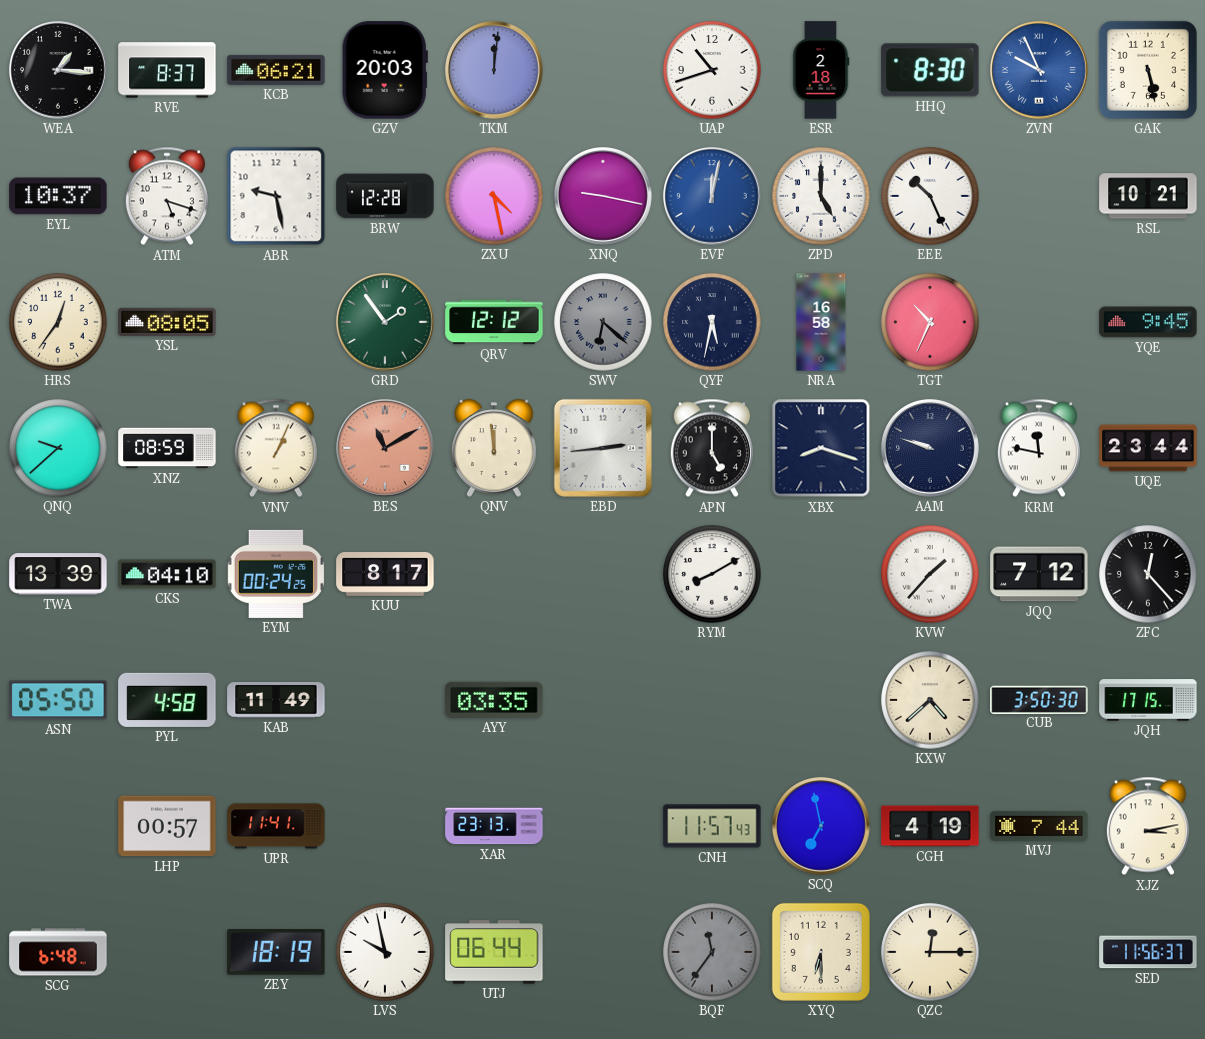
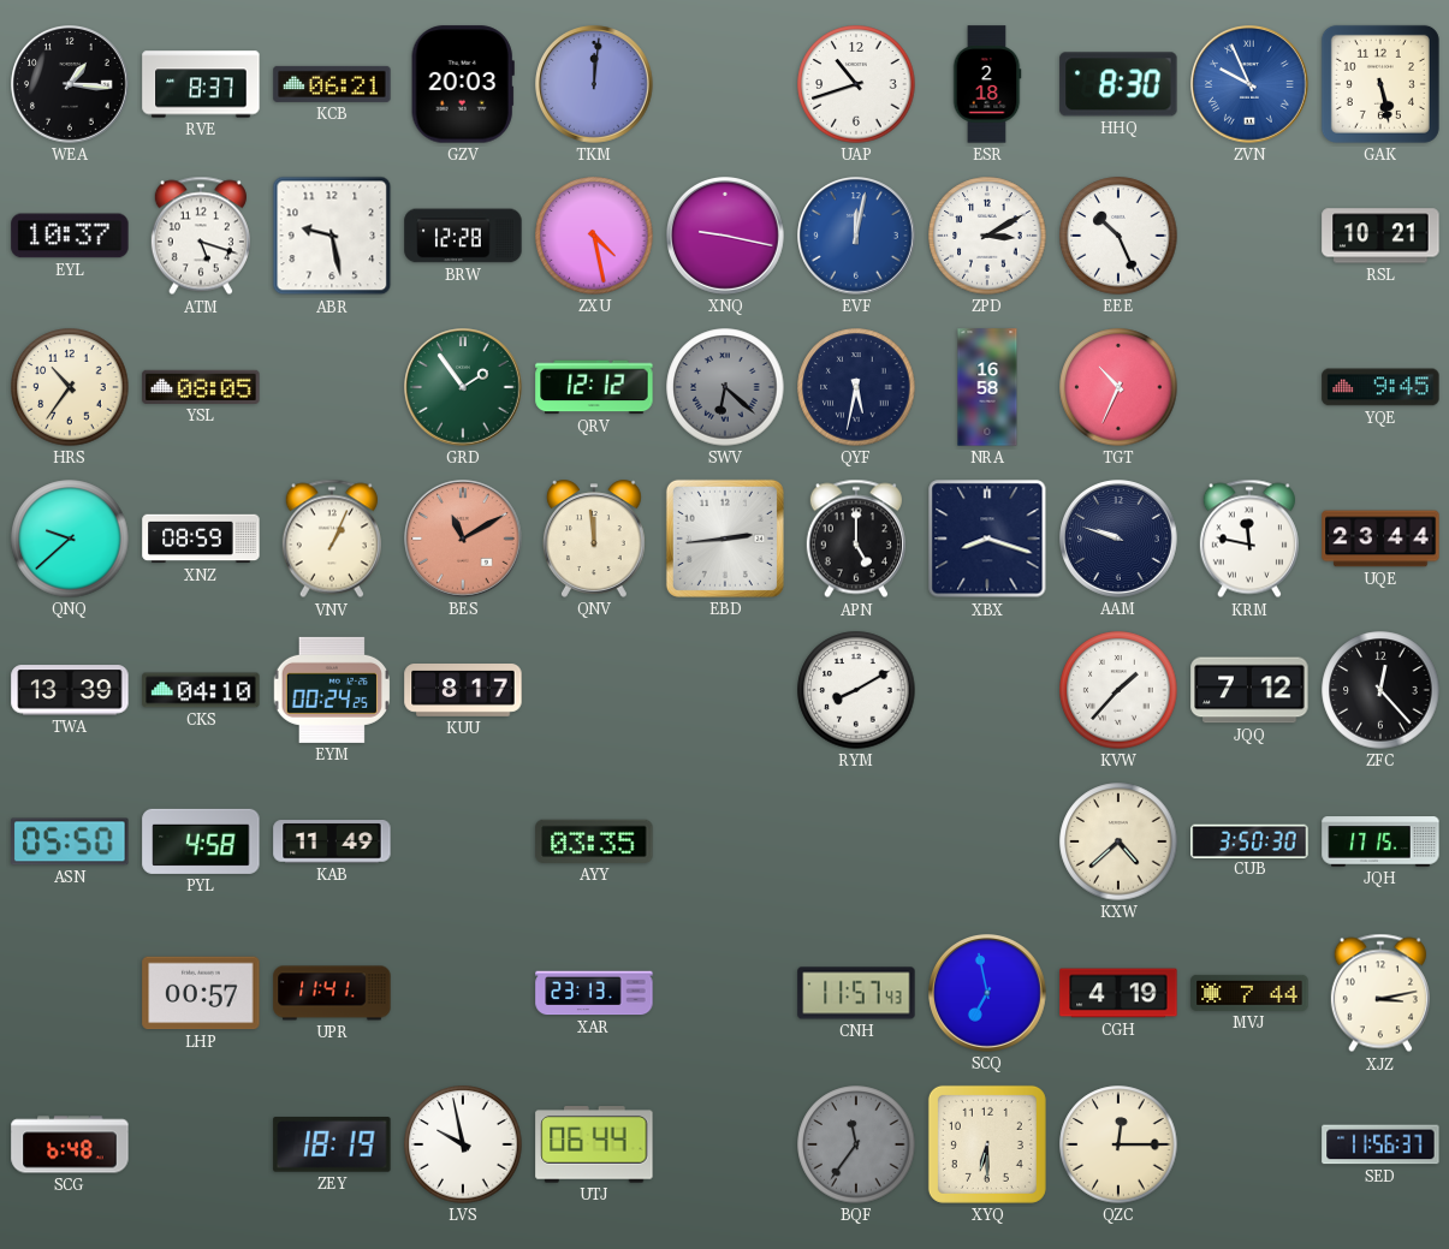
ZPD: 5:00 -> 3:10 (987, 236)
HRS: 12:36 -> 10:36 (70, 387)
